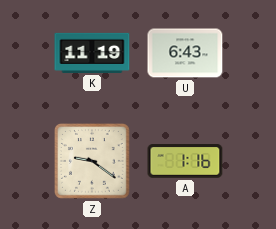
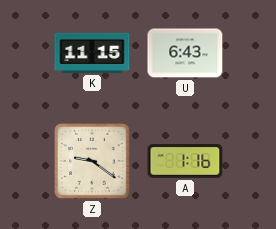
K: 11:19 -> 11:15 (92, 53)
